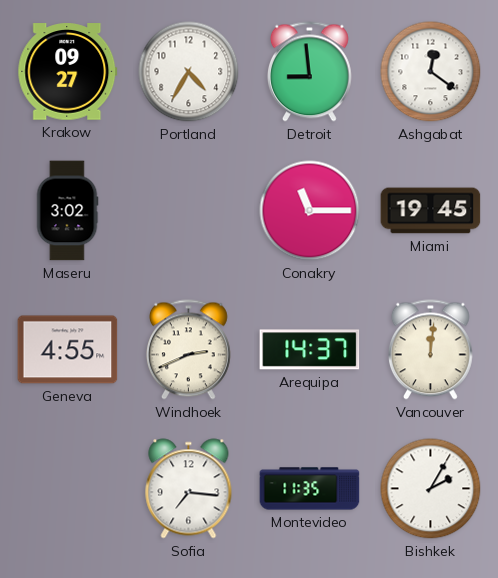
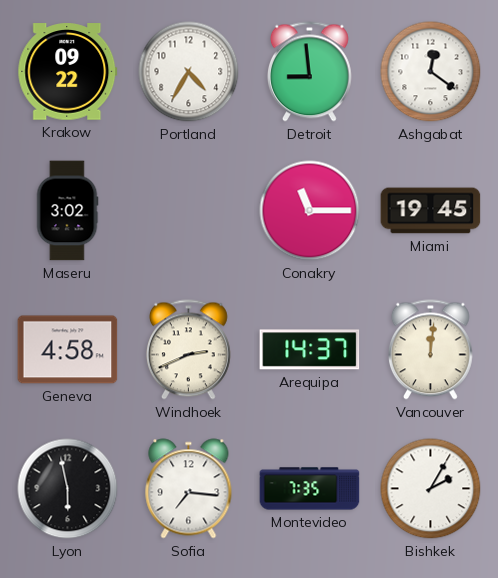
Krakow: 09:27 -> 09:22 (68, 72)
Geneva: 4:55 -> 4:58 (68, 350)
Lyon: none -> 5:58 (68, 489)
Montevideo: 11:35 -> 7:35 (310, 489)
